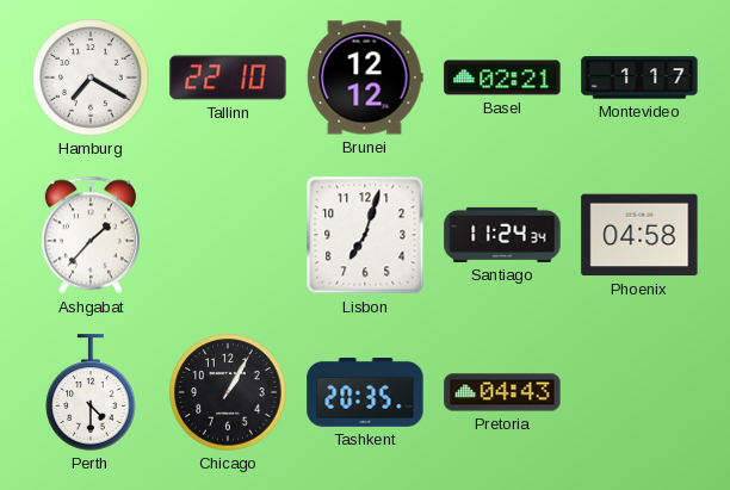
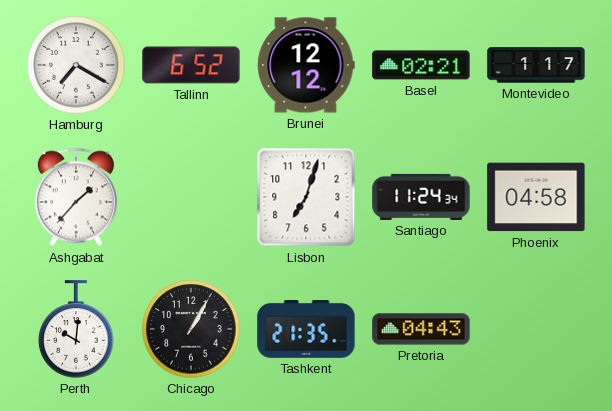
Tallinn: 22:10 -> 6:52 (191, 65)
Perth: 4:30 -> 10:01 (76, 329)
Tashkent: 20:35 -> 21:35 (306, 330)
